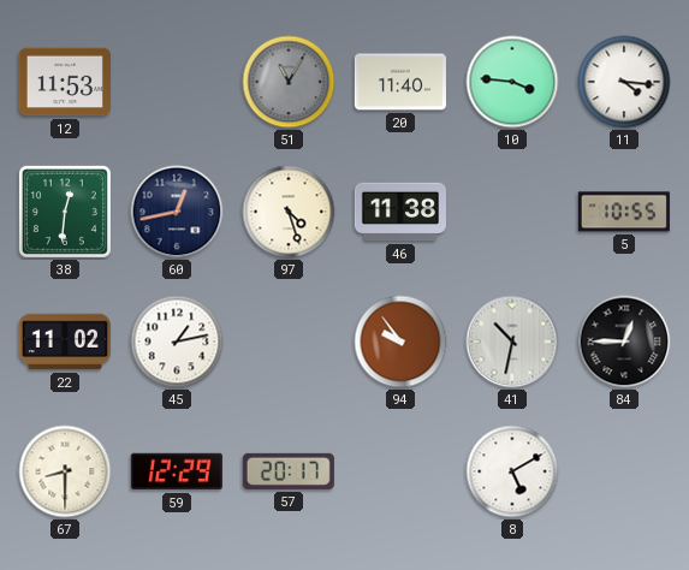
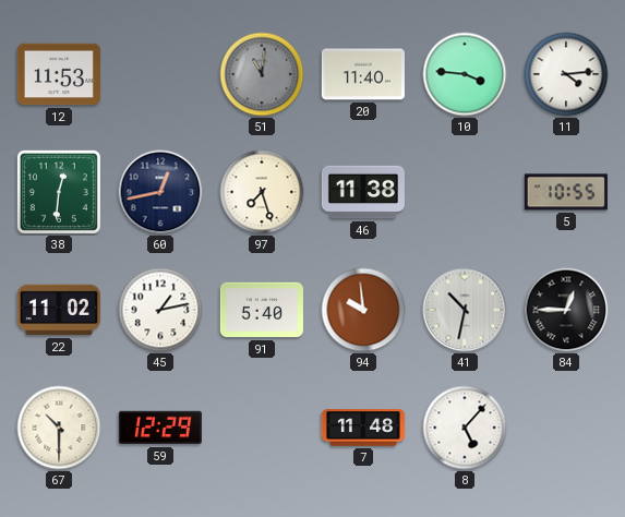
51: 11:05 -> 11:01 (262, 74)
11: 4:16 -> 4:14 (566, 74)
97: 4:27 -> 7:27 (262, 192)
91: none -> 5:40 (262, 310)
94: 9:54 -> 9:59 (363, 310)
67: 8:30 -> 10:30 (59, 428)
57: 20:17 -> none (289, 471)
7: none -> 11:48 (363, 428)
8: 5:10 -> 5:07 (465, 428)
